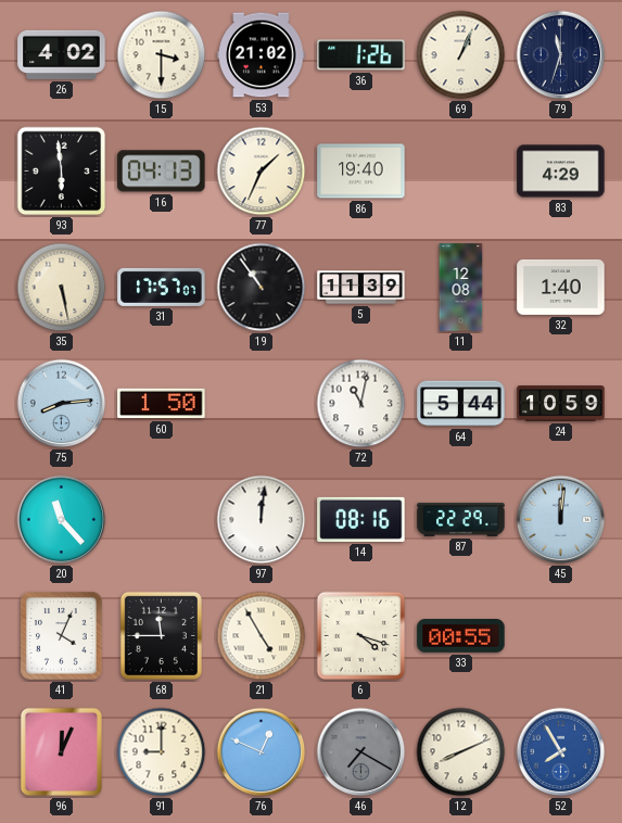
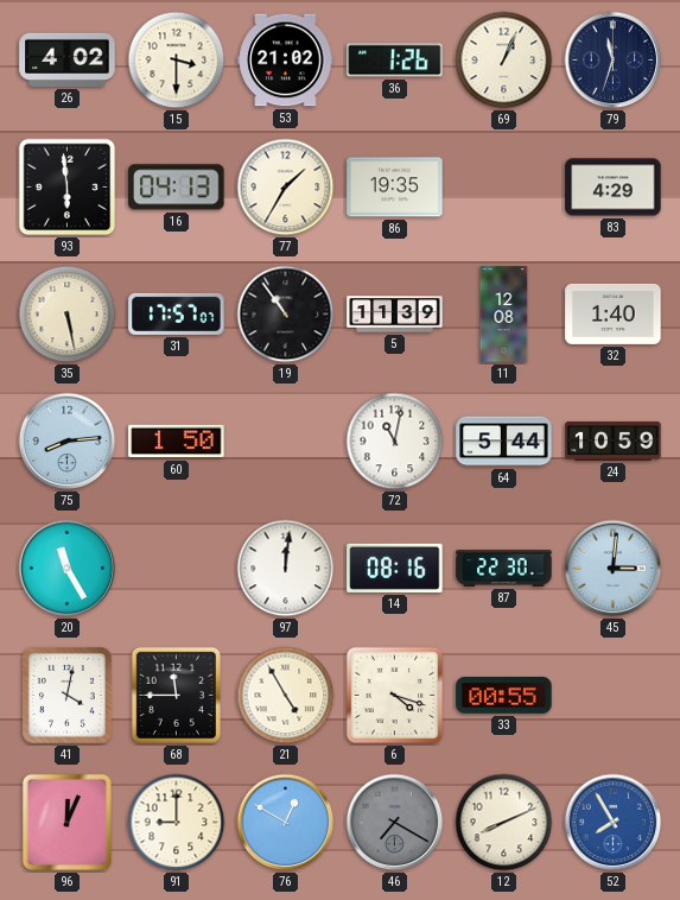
77: 1:34 -> 1:35 (286, 188)
86: 19:40 -> 19:35 (395, 188)
20: 11:23 -> 11:25 (68, 569)
87: 22:29 -> 22:30 (504, 568)
45: 12:01 -> 3:01 (614, 569)
41: 4:04 -> 4:02 (68, 696)
76: 12:49 -> 12:50 (286, 823)
